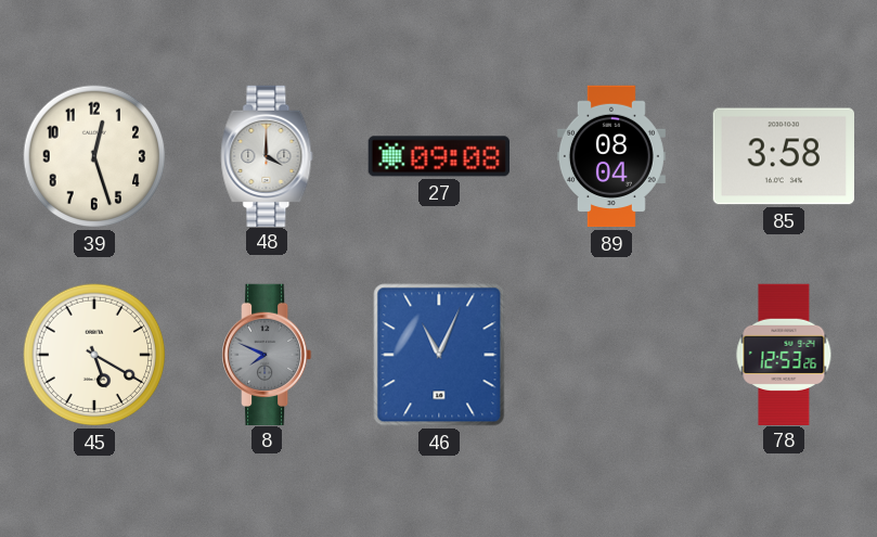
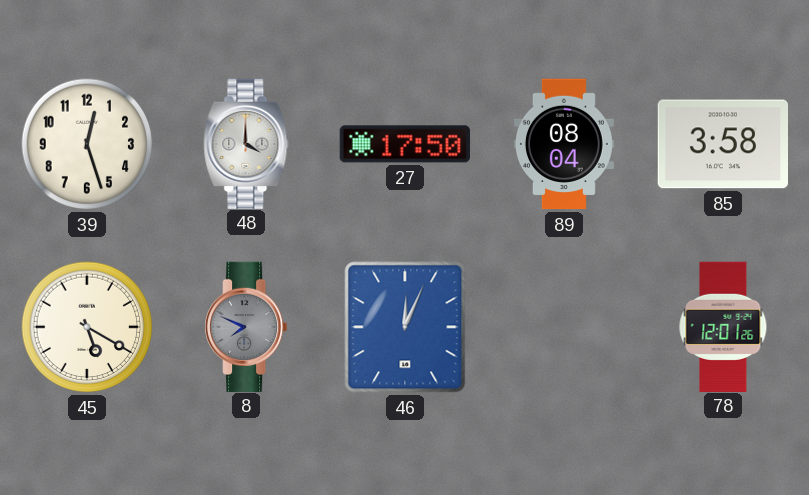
27: 09:08 -> 17:50 (405, 144)
46: 11:04 -> 12:04 (405, 327)
78: 12:53 -> 12:01 (723, 326)
